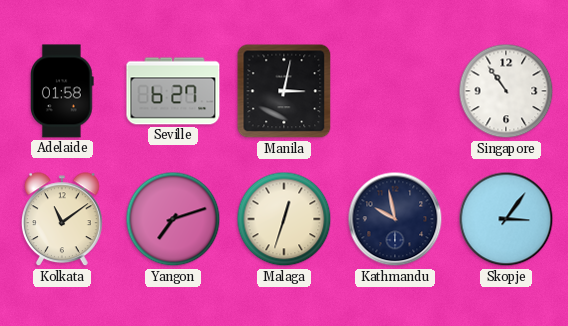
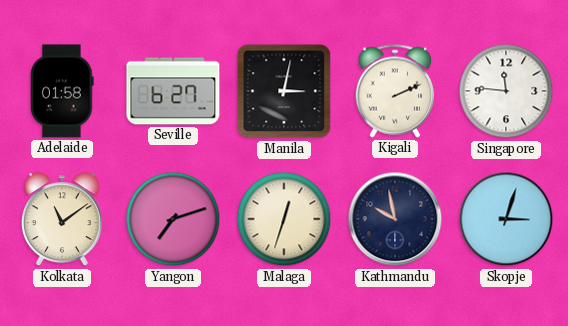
Kigali: none -> 2:11 (394, 91)
Singapore: 10:54 -> 11:46 (506, 91)
Skopje: 3:06 -> 3:03 (506, 219)
